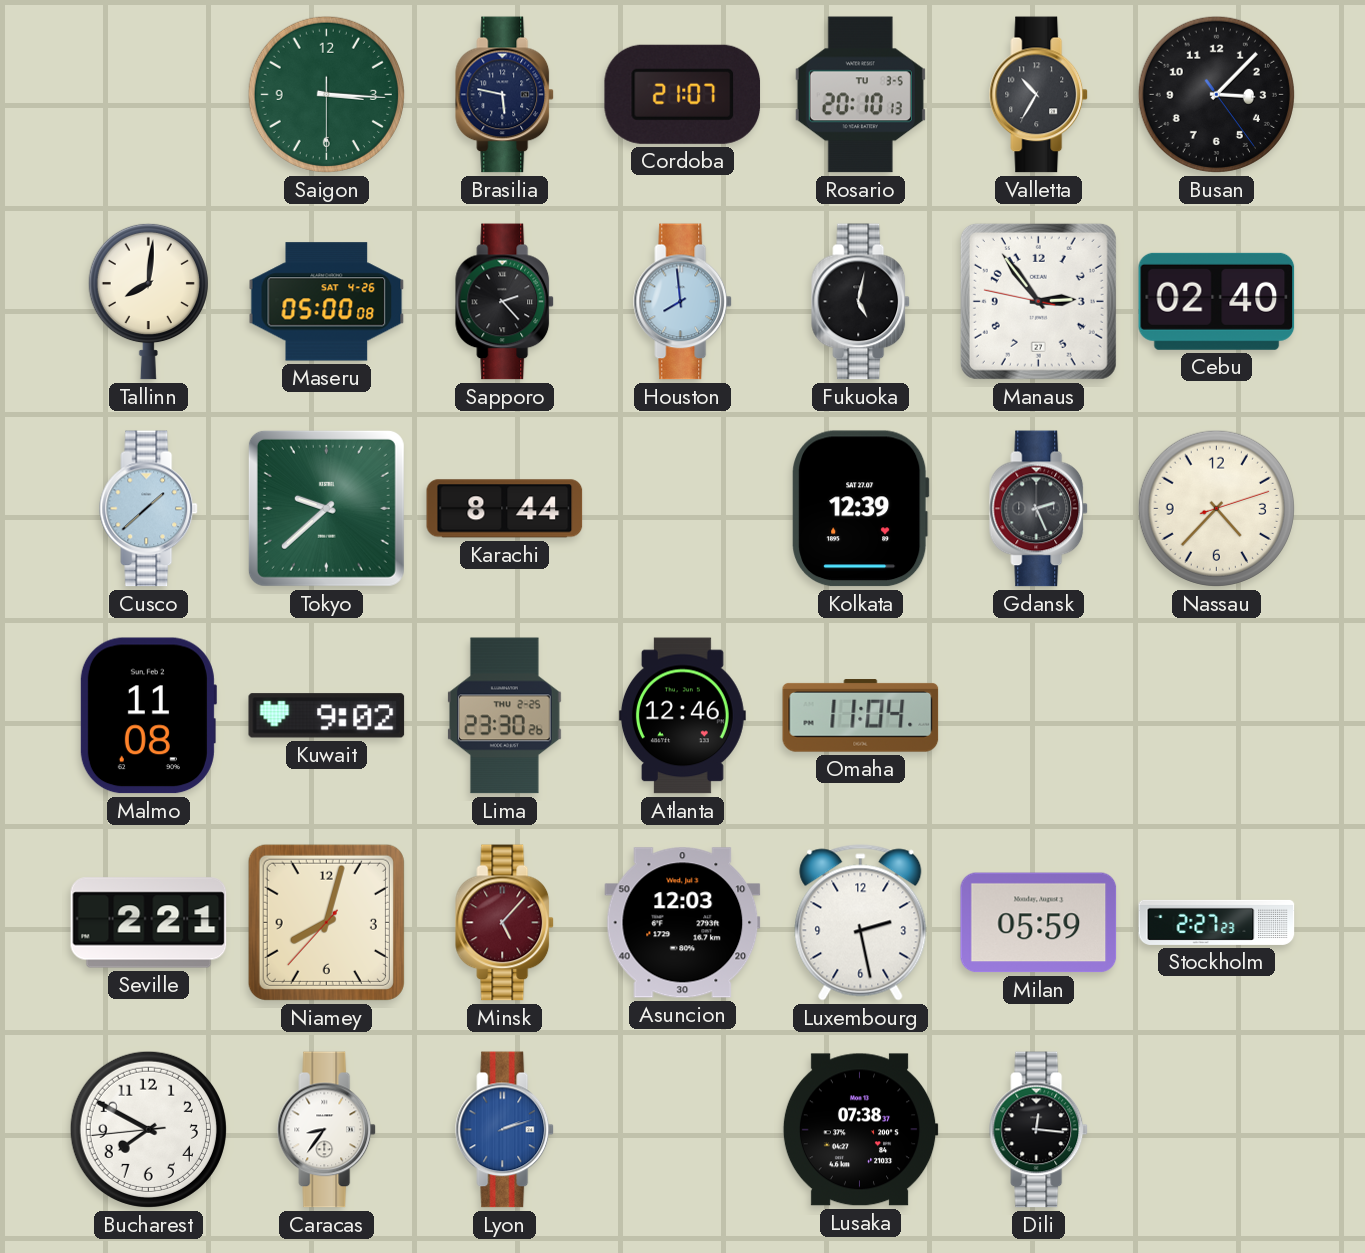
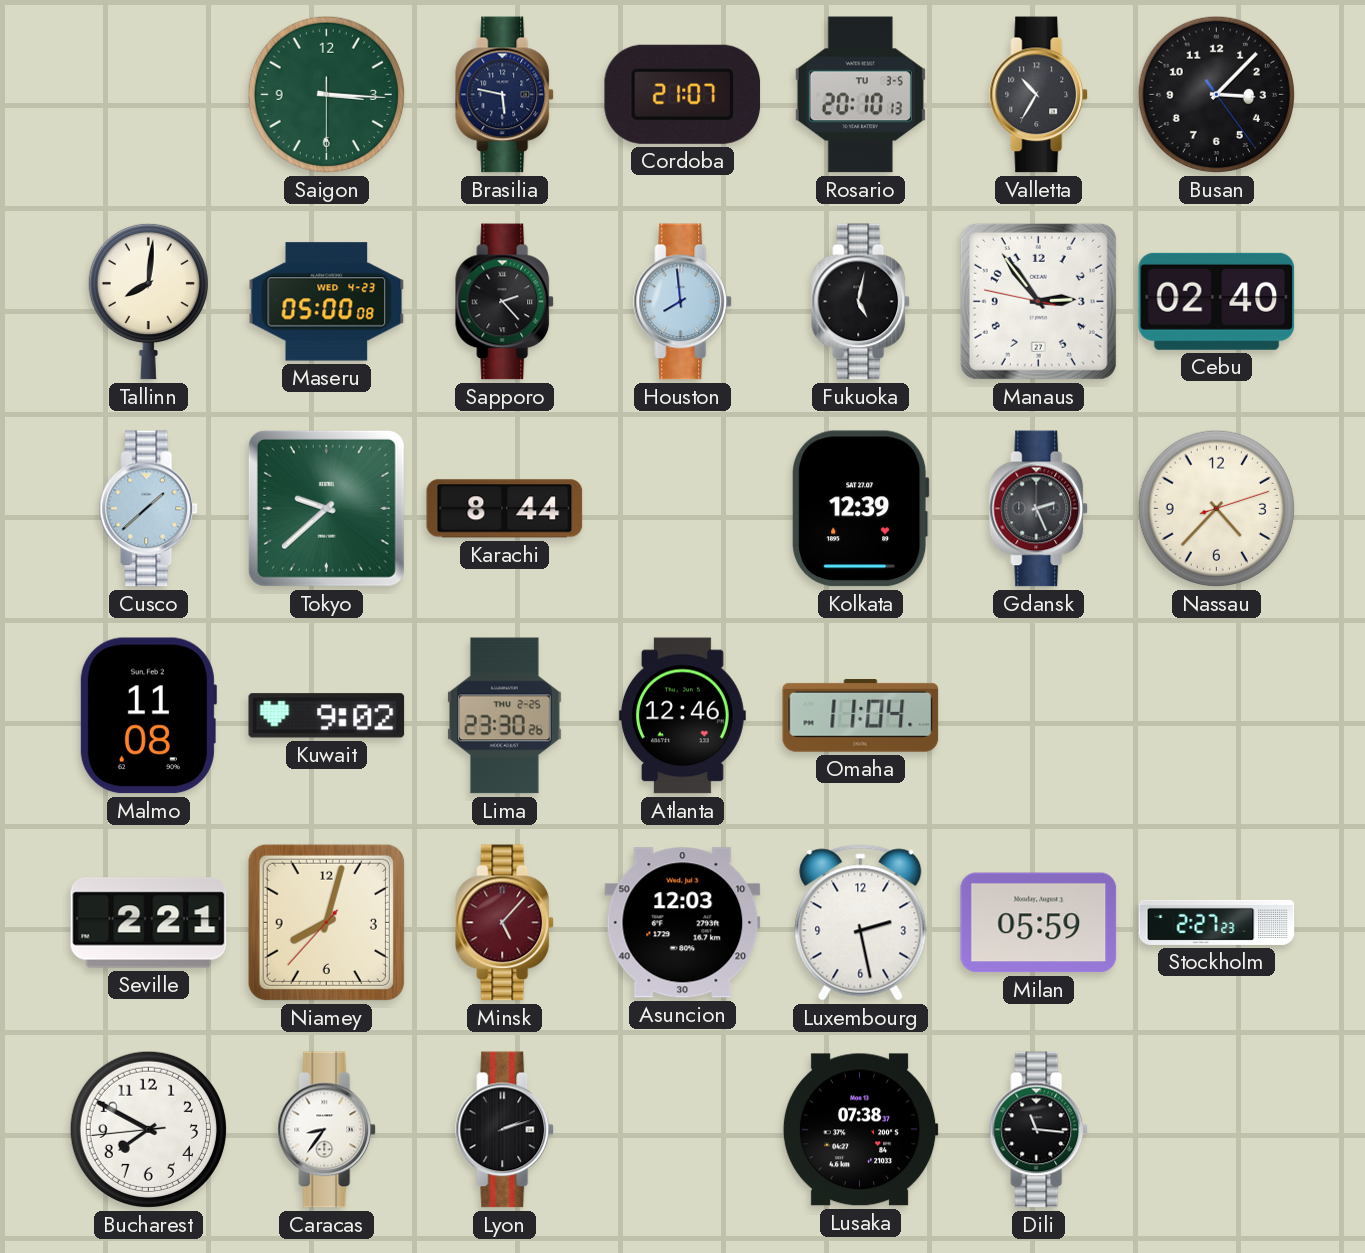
Maseru date: SAT 4-26 -> WED 4-23 (327, 302)
Lyon dial: blue -> black (505, 1130)
Dili: 12:16 -> 11:16 (1039, 1130)
